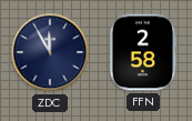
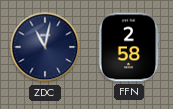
ZDC: 11:55 -> 11:02 (45, 47)
